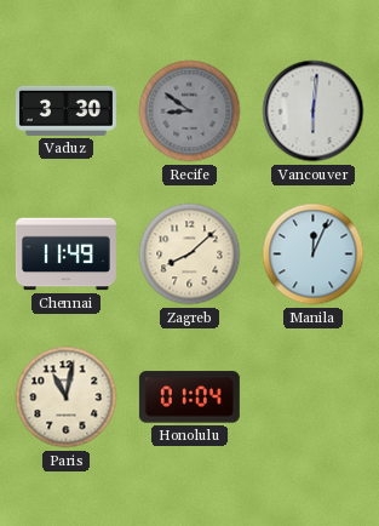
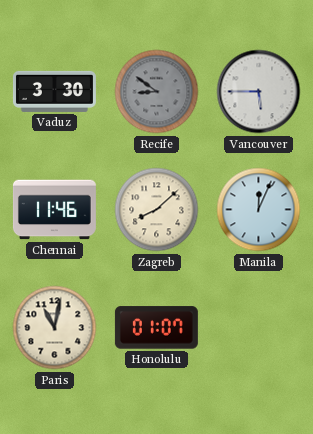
Vancouver: 6:01 -> 5:45 (259, 92)
Chennai: 11:49 -> 11:46 (54, 210)
Honolulu: 01:04 -> 01:07 (156, 328)
